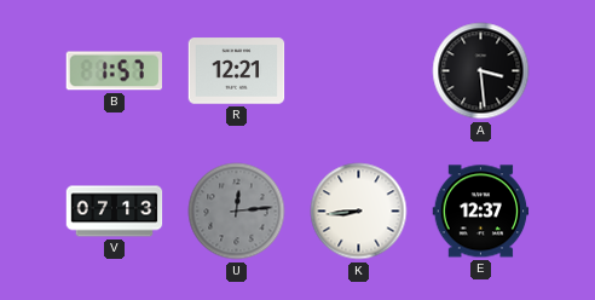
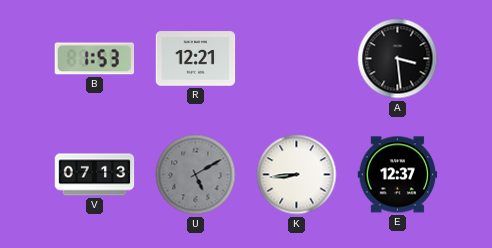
B: 1:57 -> 1:53 (94, 59)
U: 12:14 -> 5:10 (196, 175)
